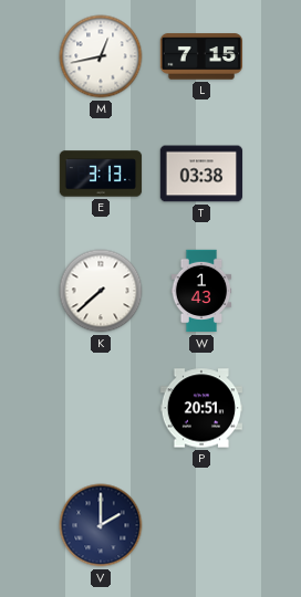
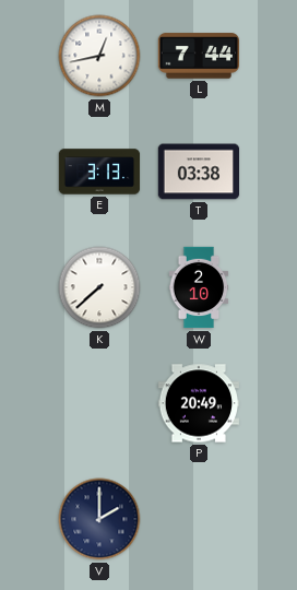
L: 7:15 -> 7:44 (198, 56)
W: 1:43 -> 2:10 (199, 287)
P: 20:51 -> 20:49 (199, 403)
